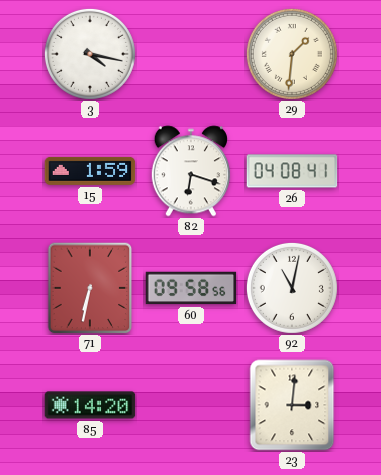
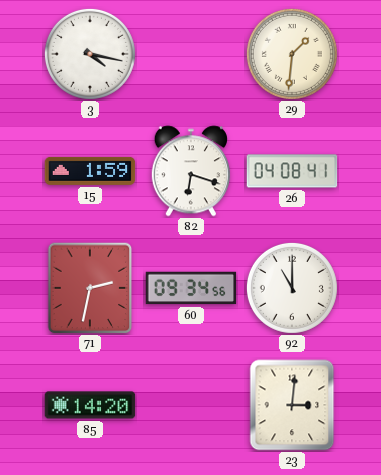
71: 6:32 -> 2:32 (90, 288)
60: 09:58 -> 09:34 (191, 288)
92: 11:02 -> 11:00 (292, 288)
